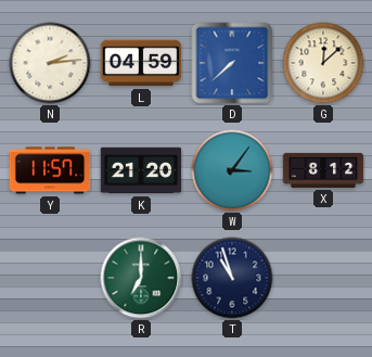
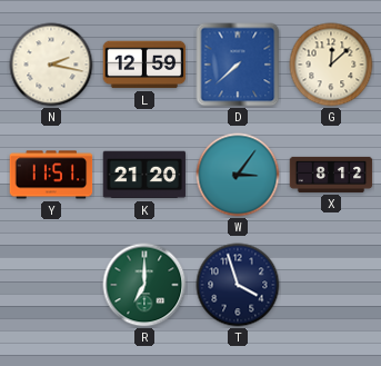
N: 2:14 -> 2:17 (51, 65)
L: 04:59 -> 12:59 (144, 65)
Y: 11:57 -> 11:51 (51, 175)
T: 10:57 -> 3:57 (238, 285)
